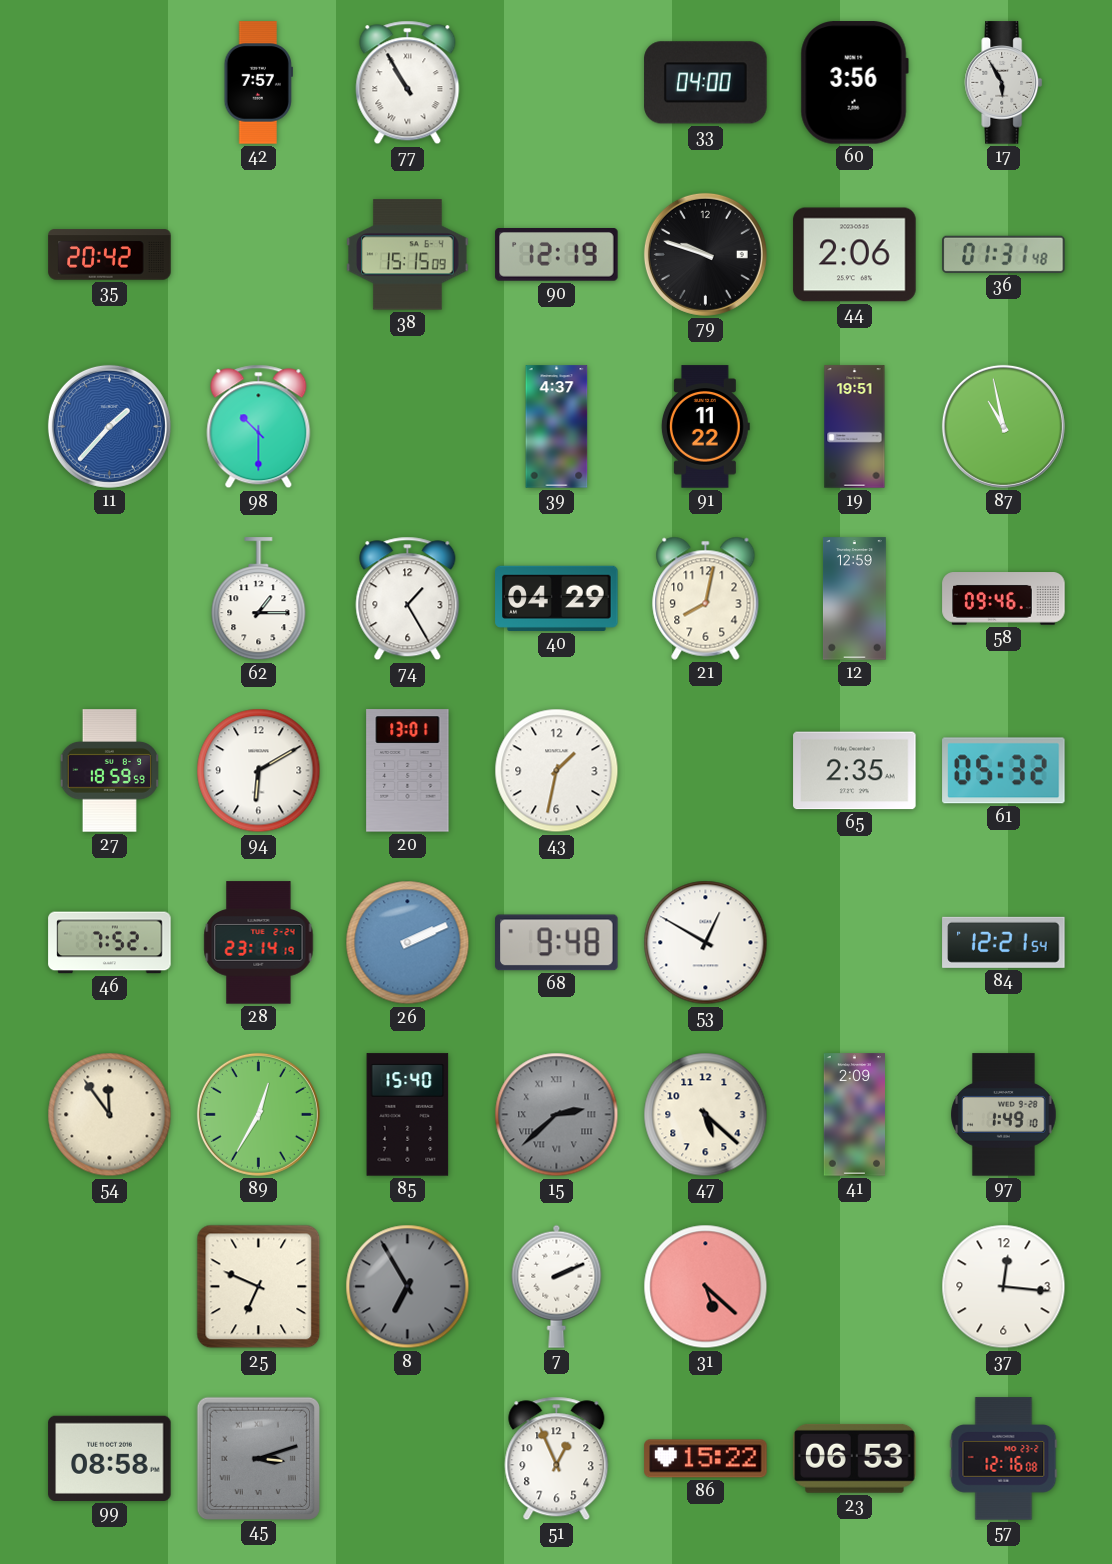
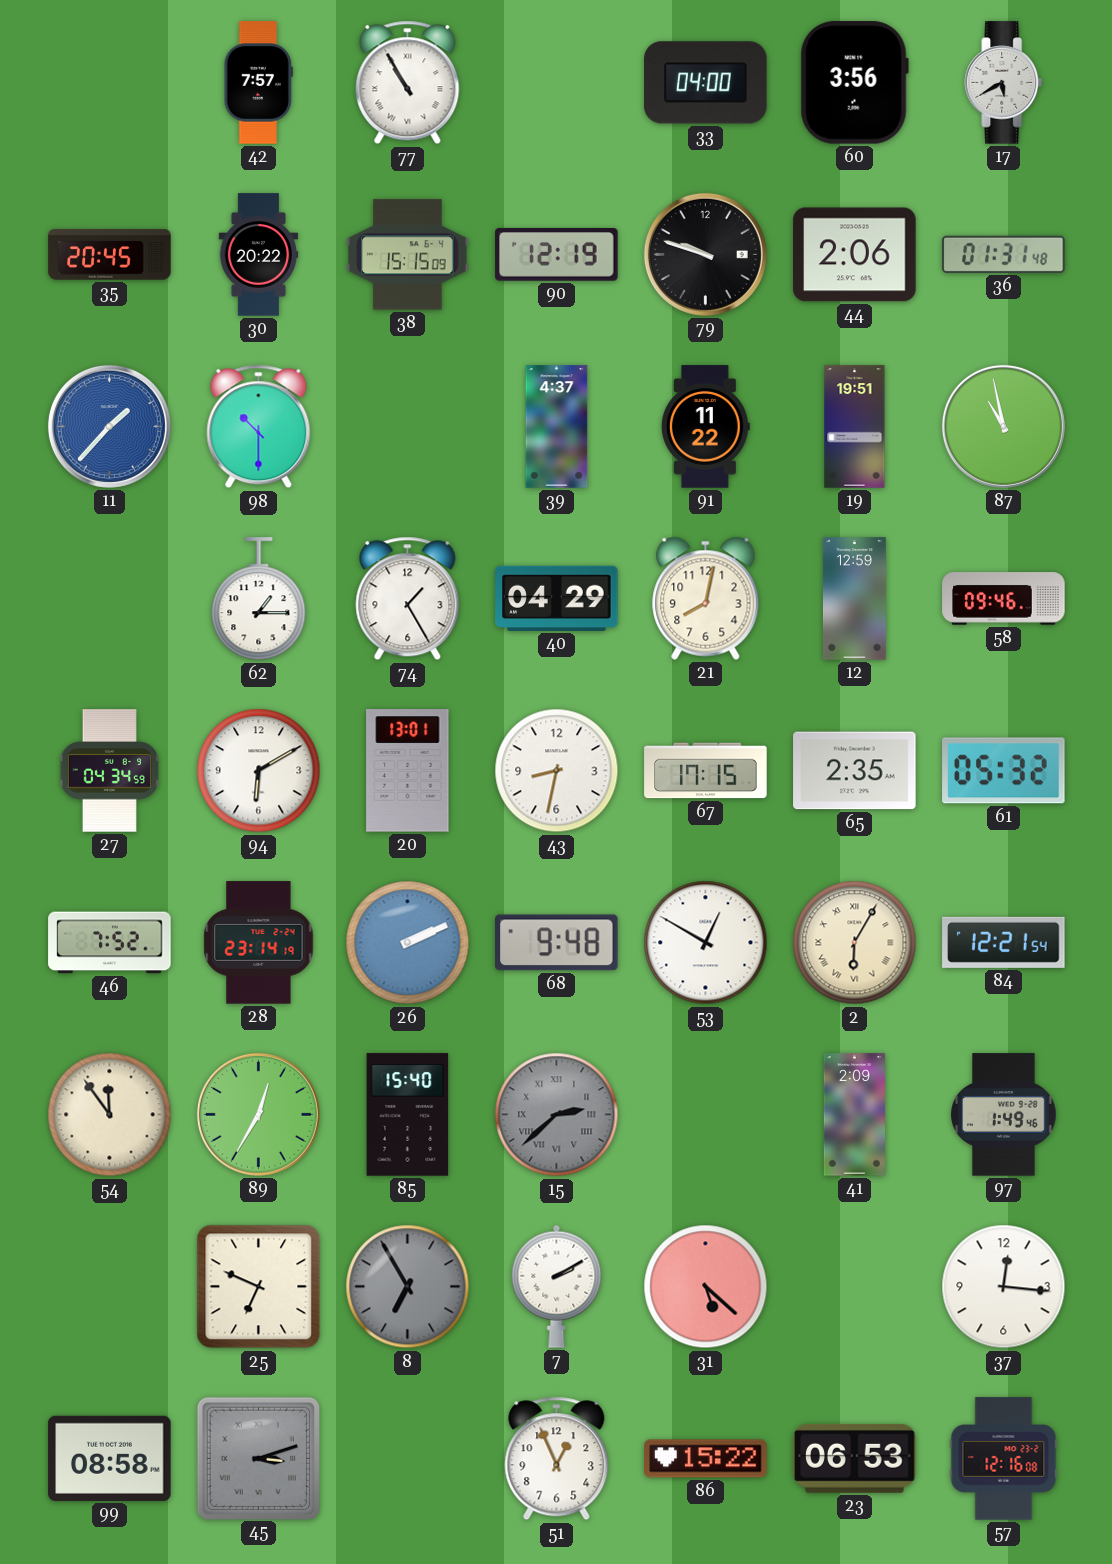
17: 5:55 -> 5:40 (1004, 83)
35: 20:42 -> 20:45 (110, 255)
30: none -> 20:22 (259, 255)
27: 18:59 -> 04:34 (110, 771)
43: 1:32 -> 8:32 (557, 771)
67: none -> 17:15 (706, 771)
2: none -> 6:05 (855, 943)
47: 5:22 -> none (706, 1115)
97: 1:49:10 -> 1:49:46 (1004, 1115)
7: 2:11 -> 2:10 (557, 1286)
